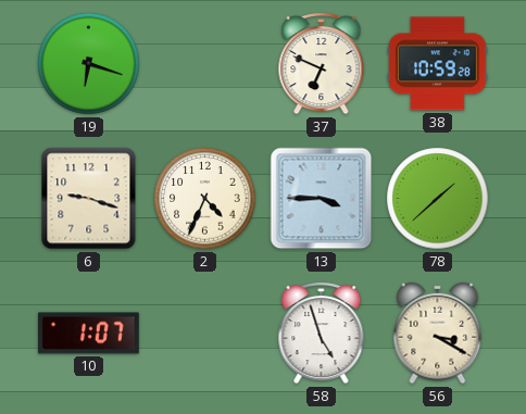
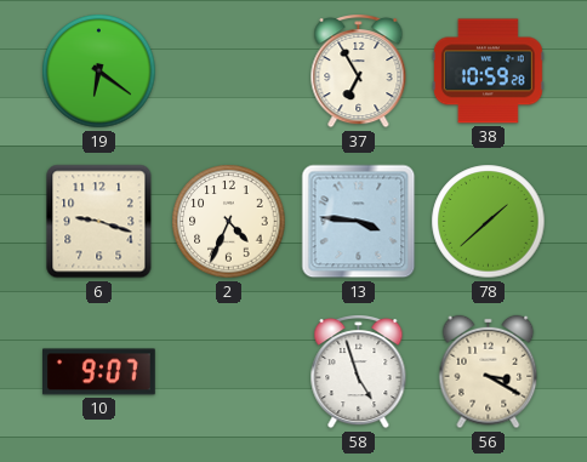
19: 6:18 -> 6:21 (99, 72)
37: 6:49 -> 6:55 (359, 72)
13: 3:45 -> 3:46 (359, 222)
10: 1:07 -> 9:07 (99, 372)
